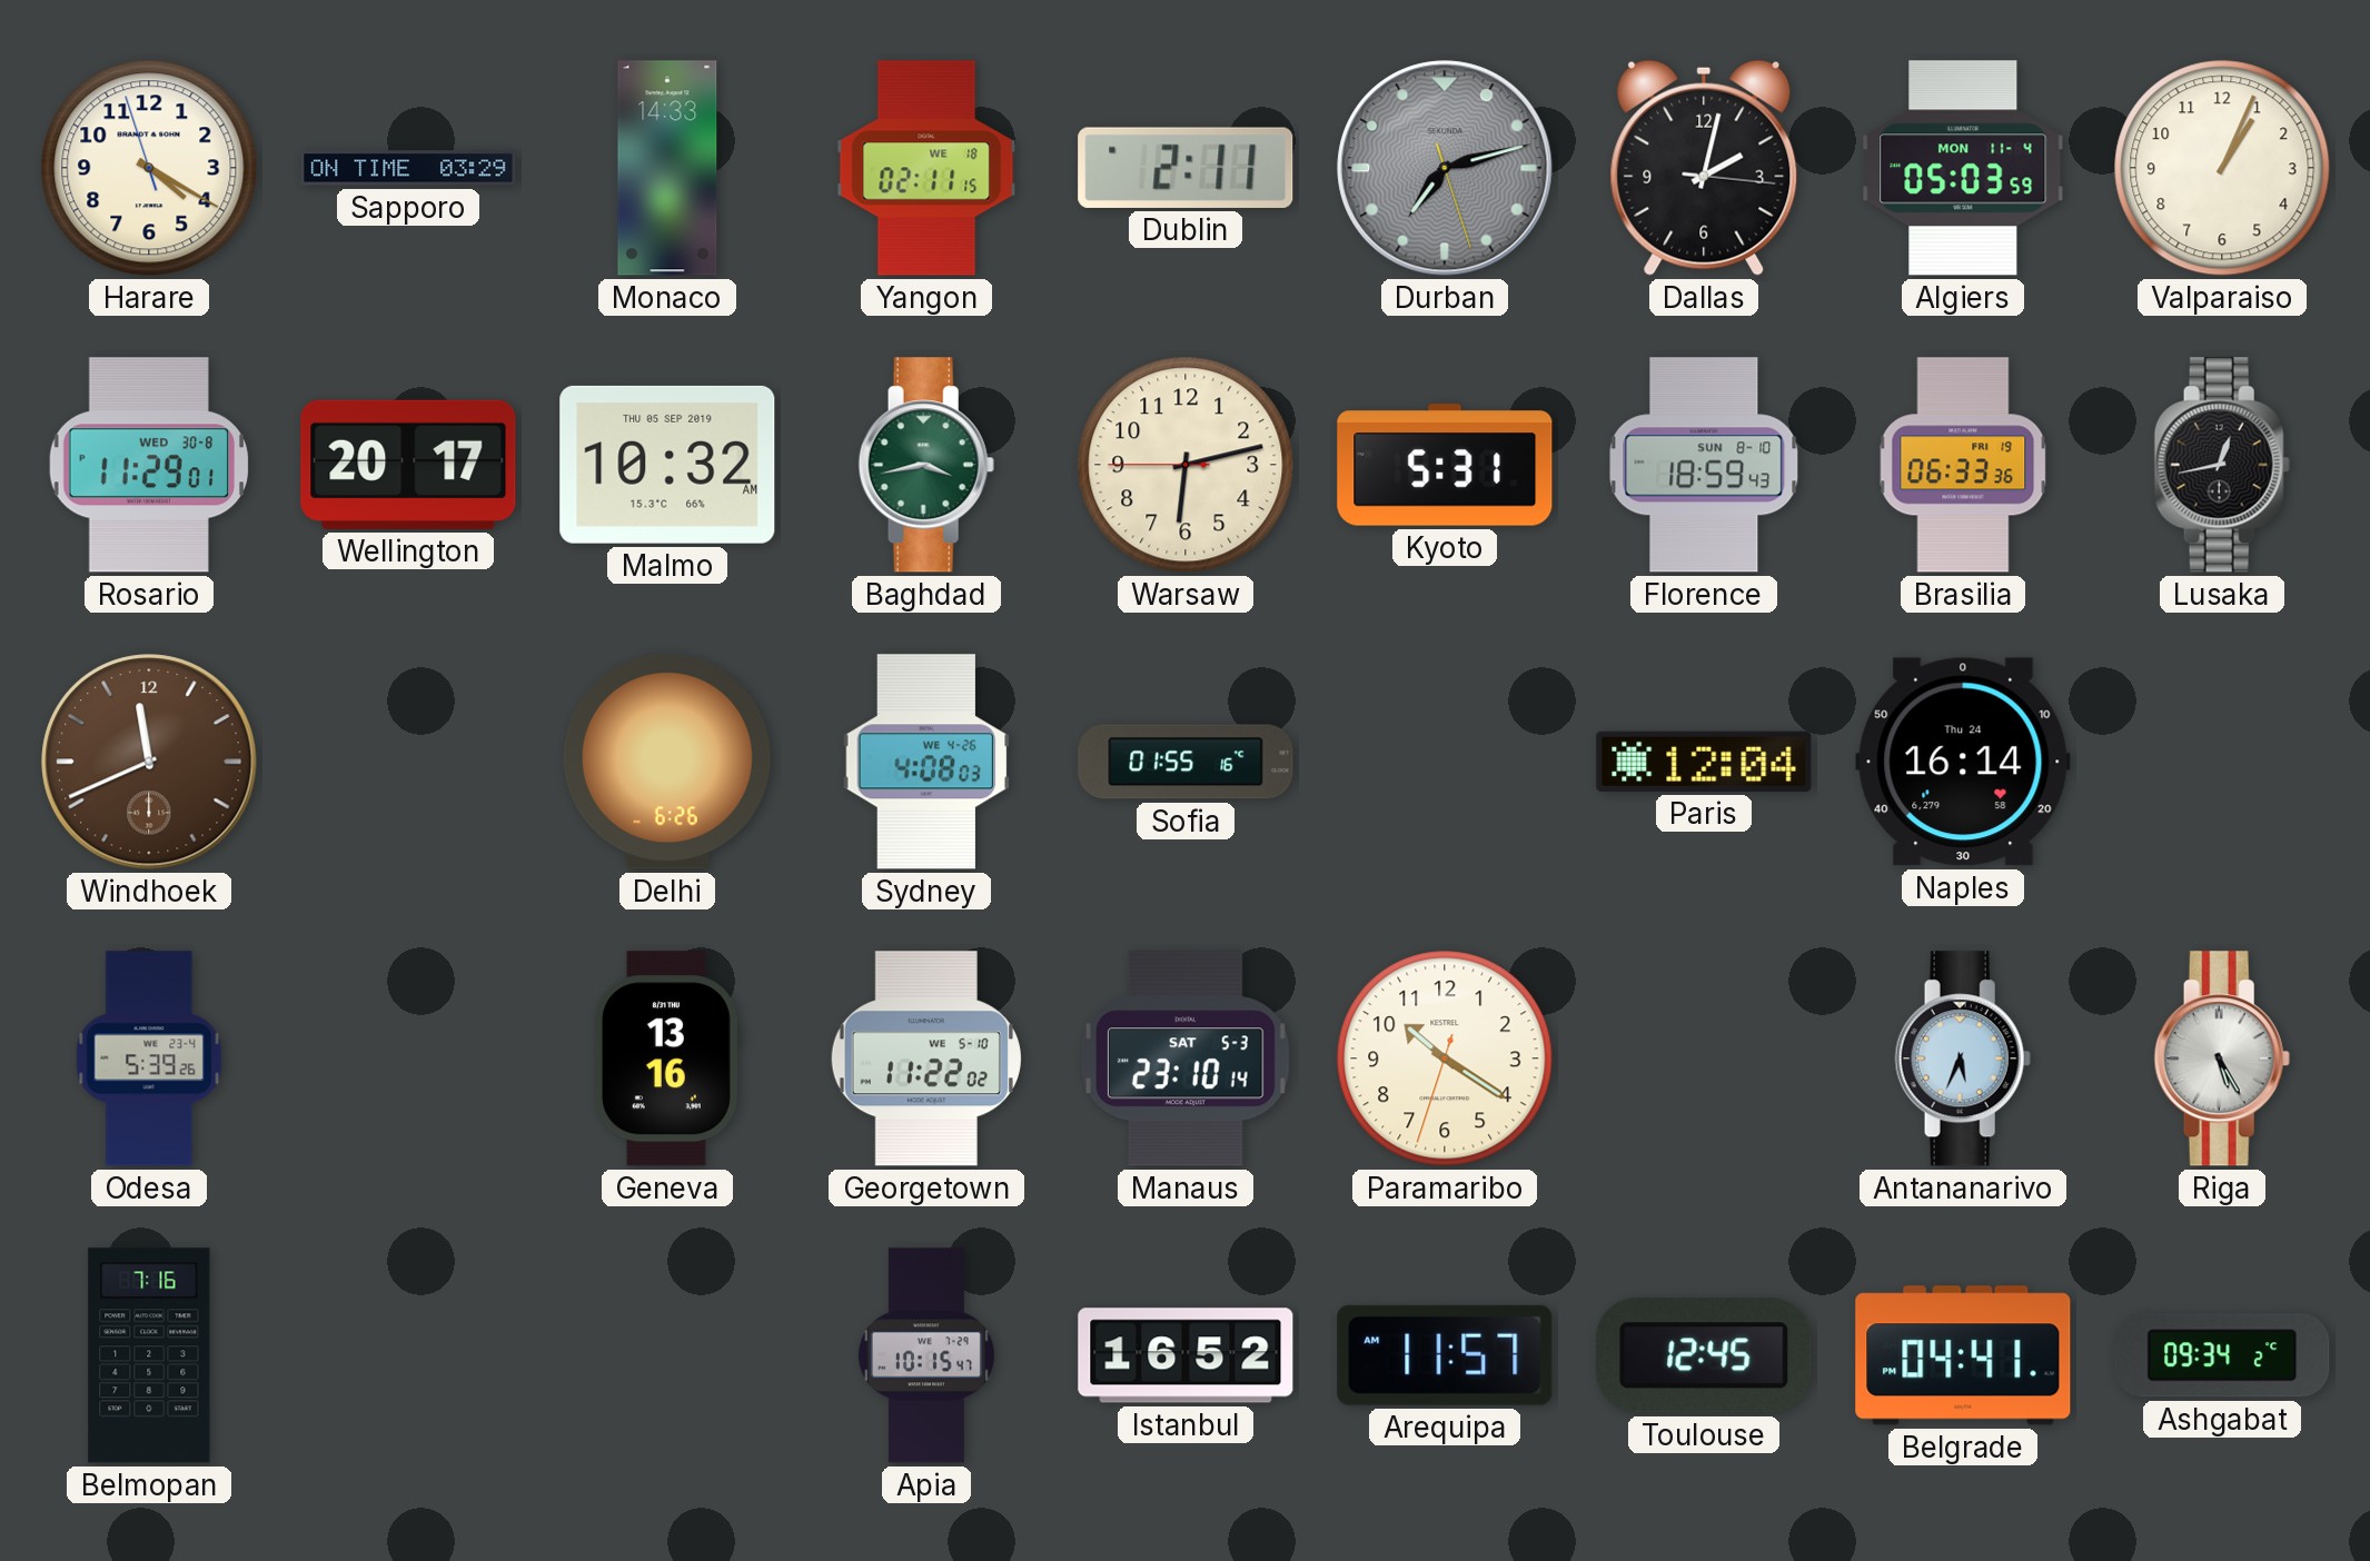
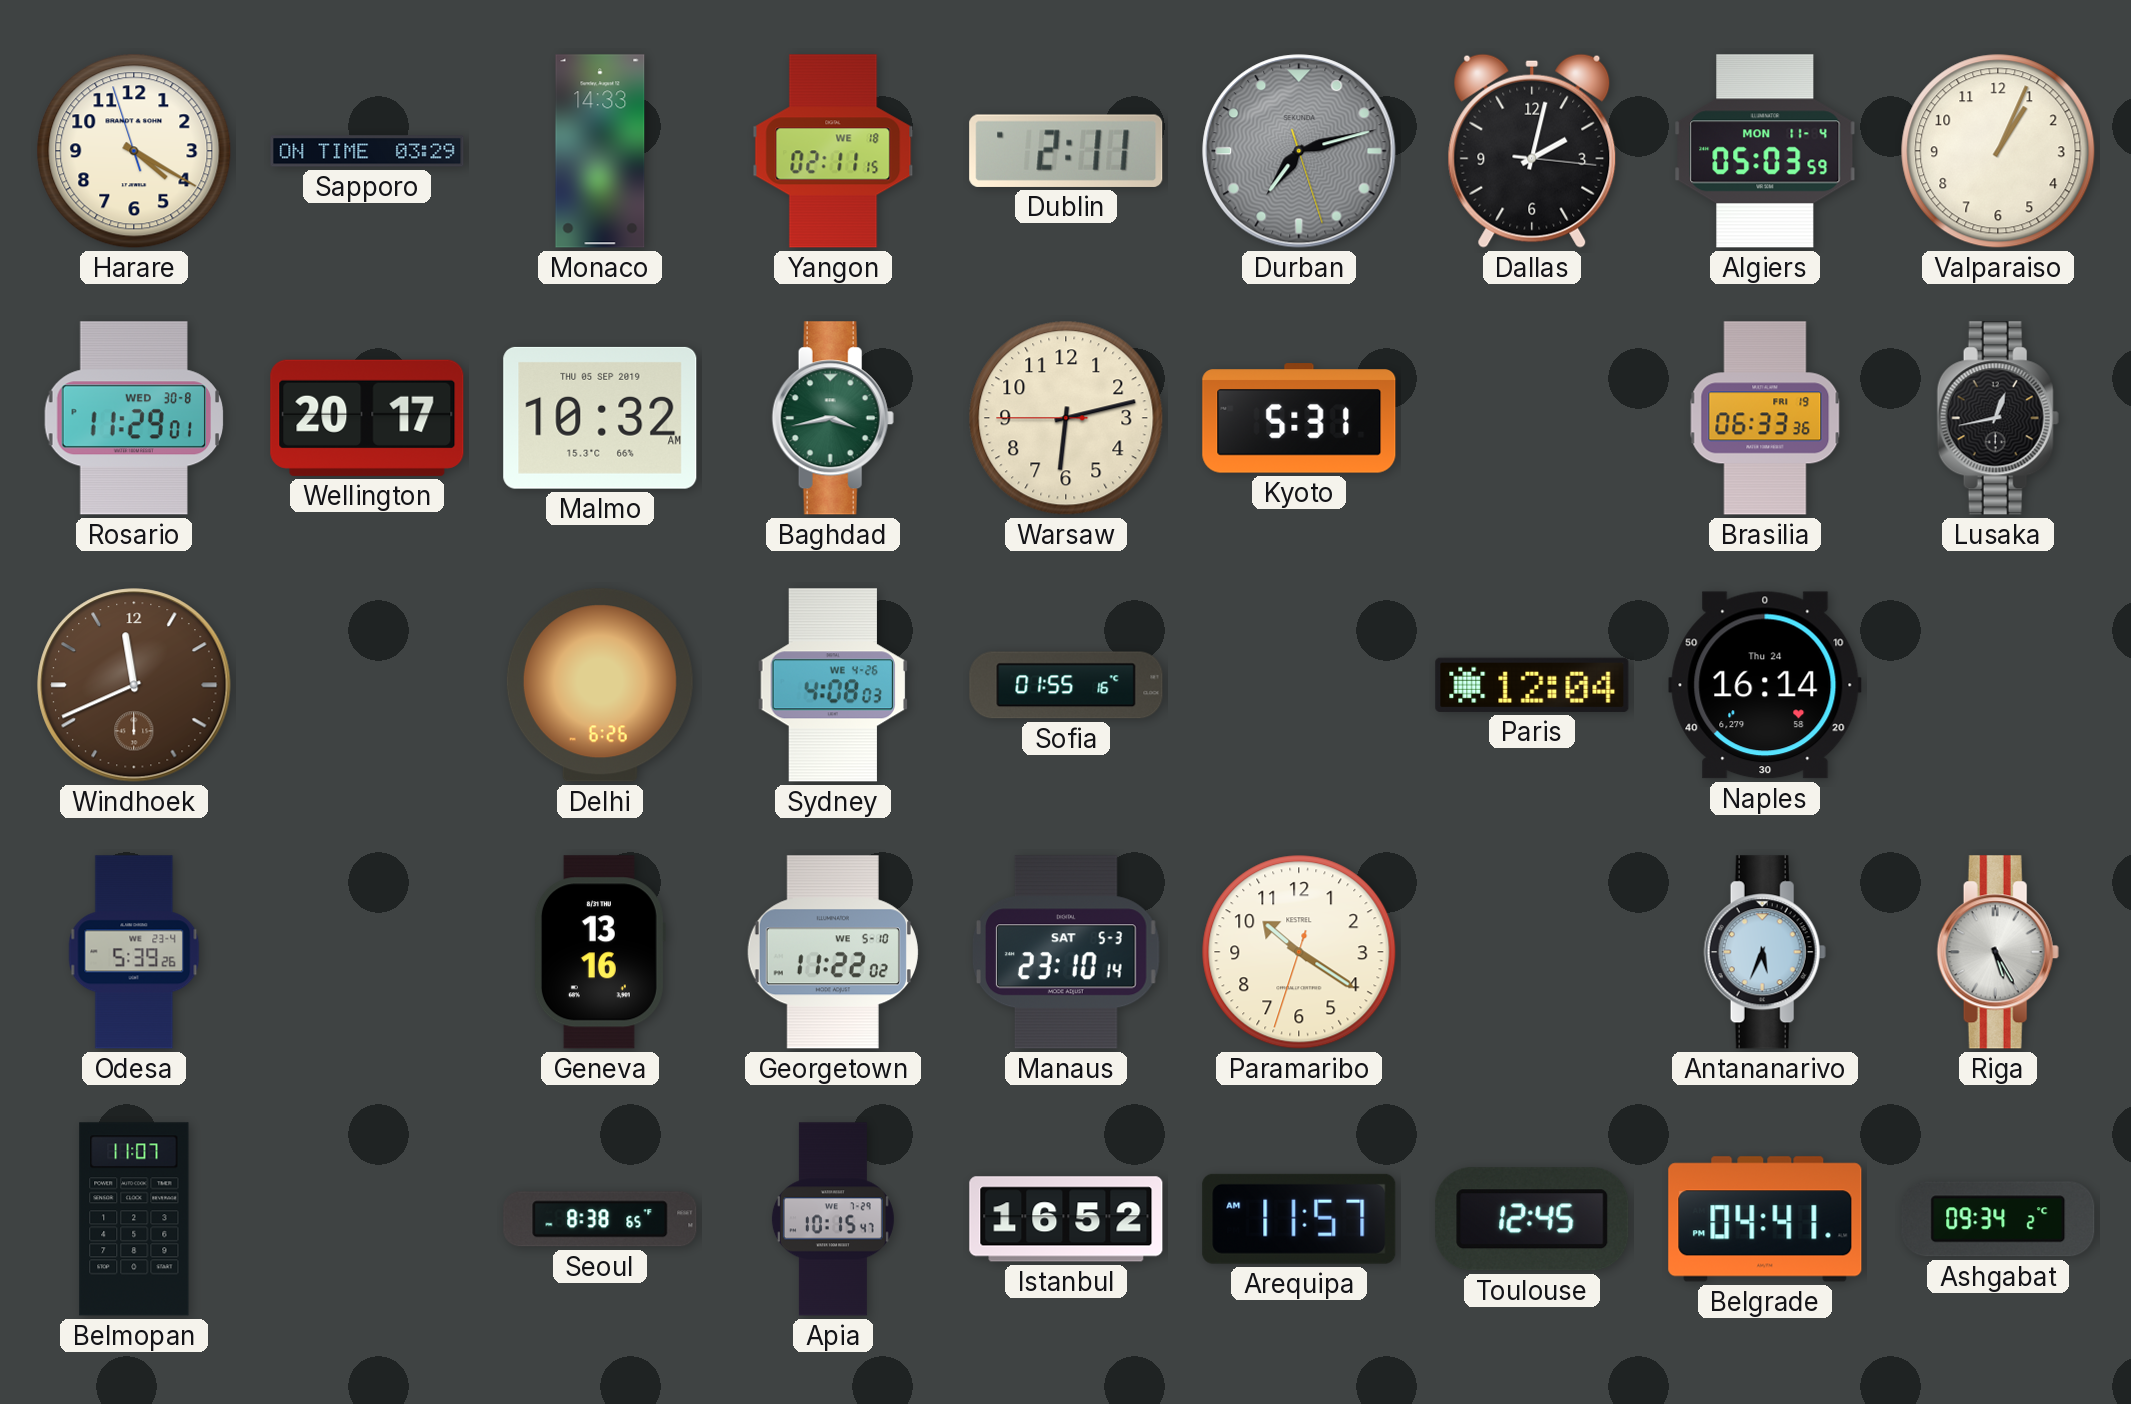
Florence: 18:59 -> none (1704, 465)
Belmopan: 7:16 -> 11:07 (134, 1219)
Seoul: none -> 8:38 (600, 1219)
